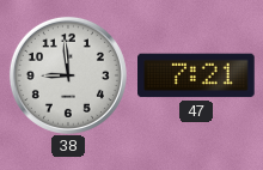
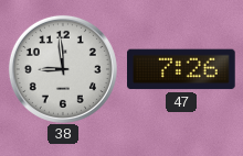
47: 7:21 -> 7:26 (181, 69)
